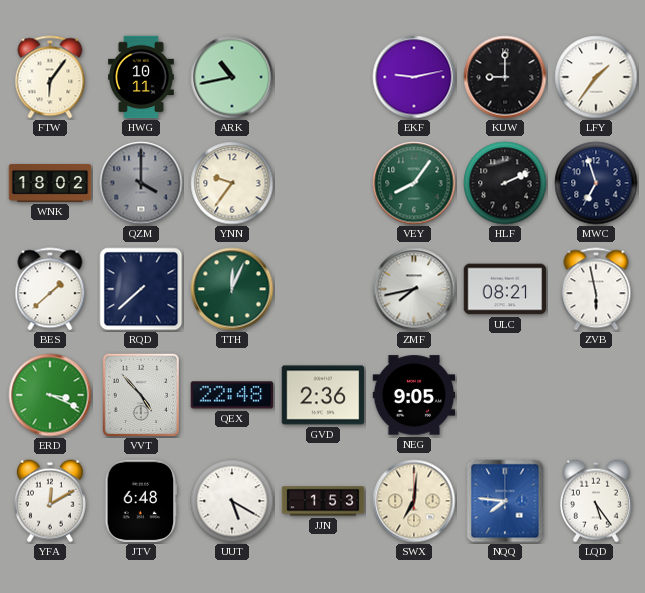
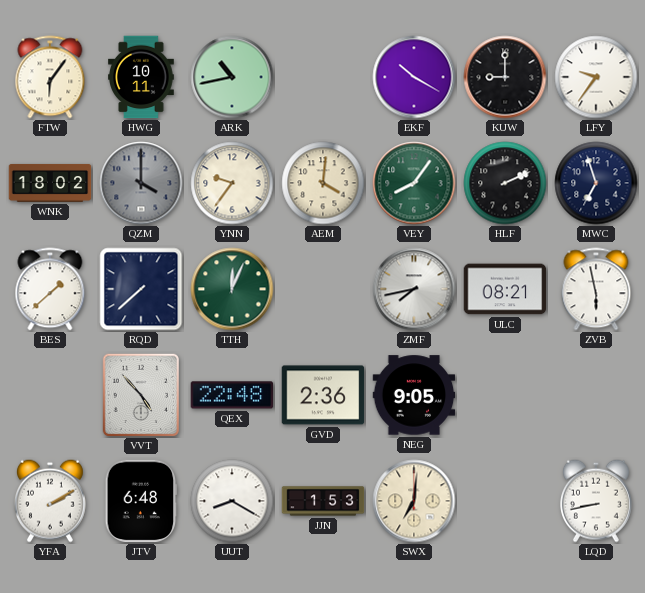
EKF: 9:13 -> 10:20 (414, 77)
LFY: 1:36 -> 9:36 (596, 77)
AEM: none -> 4:01 (323, 183)
ERD: 3:19 -> none (50, 395)
YFA: 12:10 -> 2:10 (50, 501)
UUT: 5:20 -> 8:20 (232, 501)
NQQ: 7:46 -> none (505, 501)
LQD: 5:24 -> 8:43 (596, 501)
